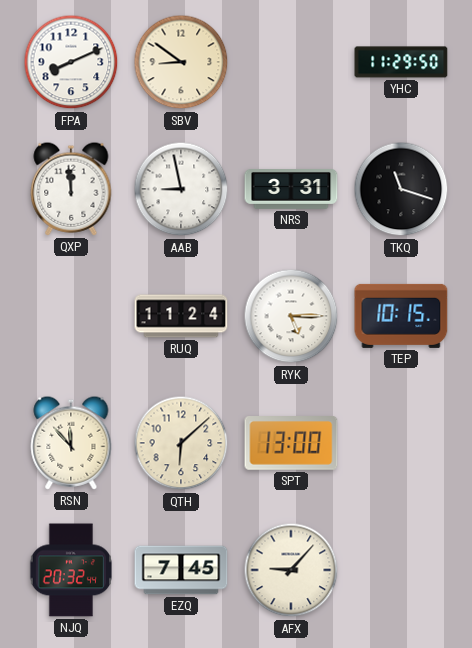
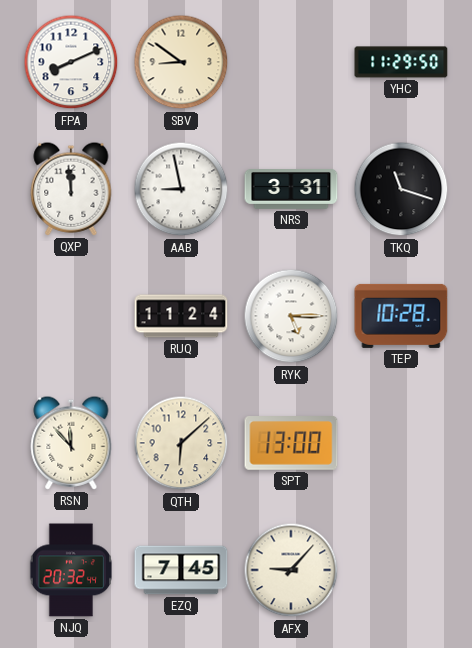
TEP: 10:15 -> 10:28 (401, 316)
